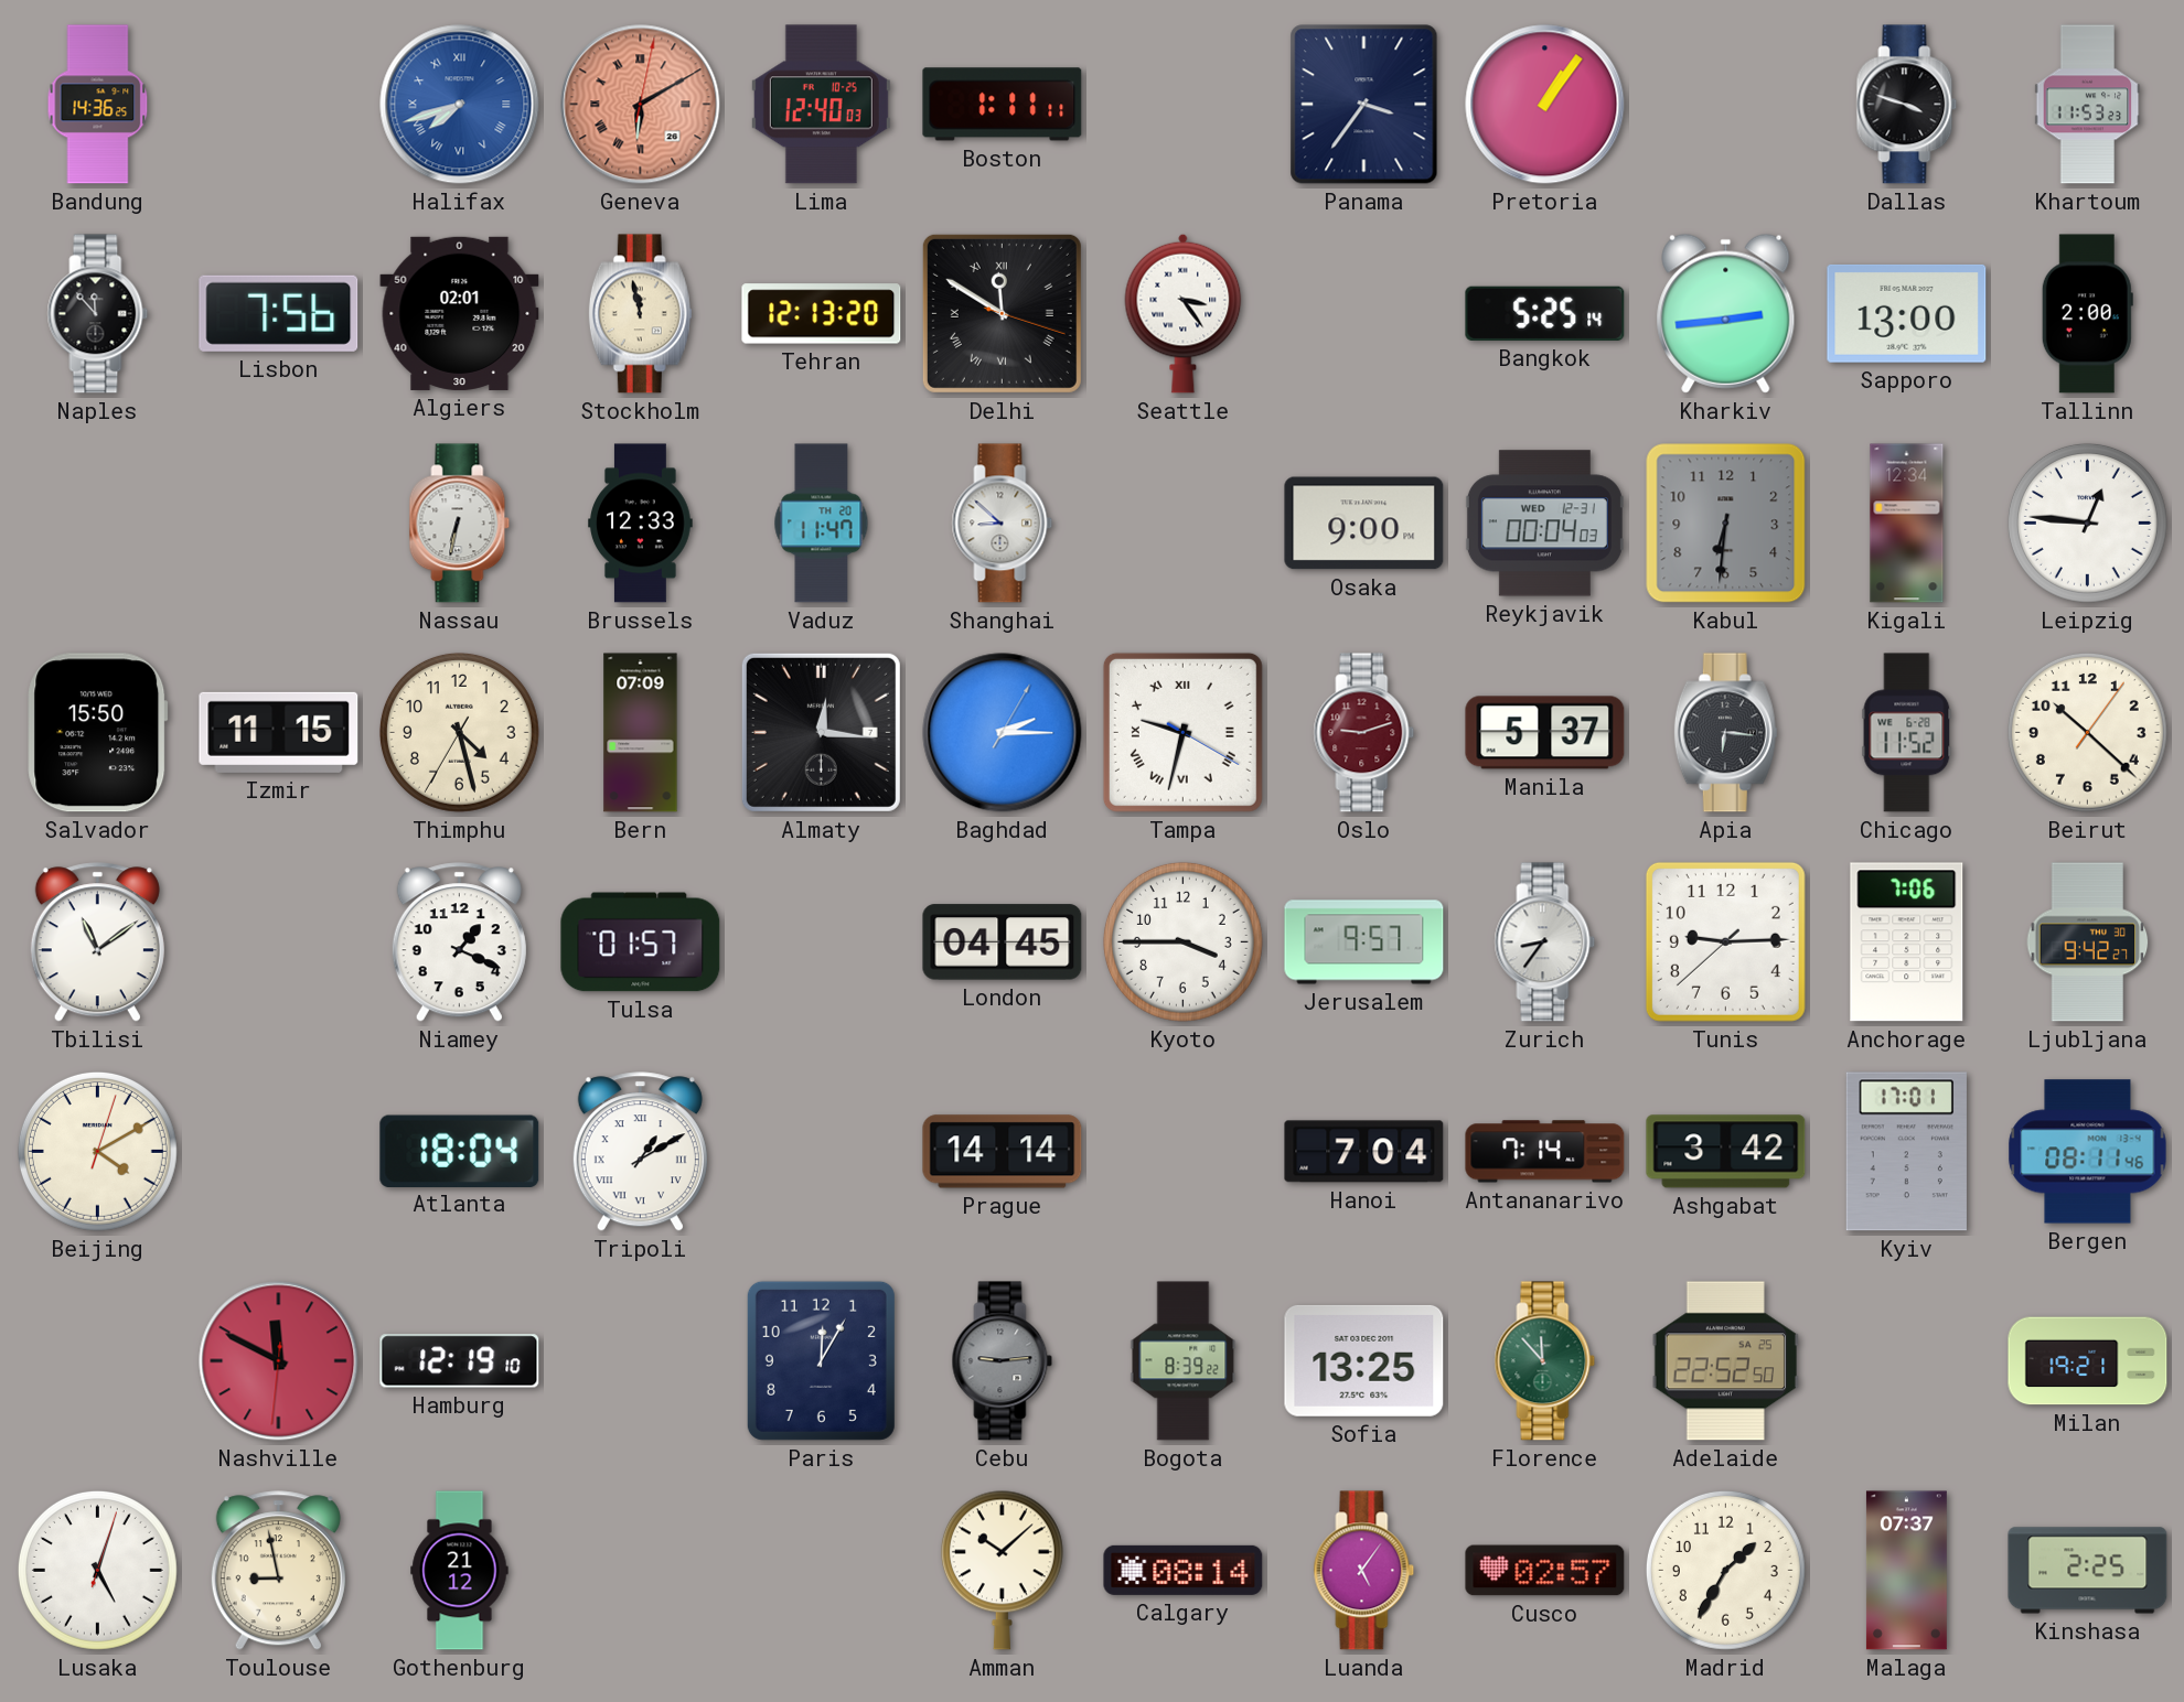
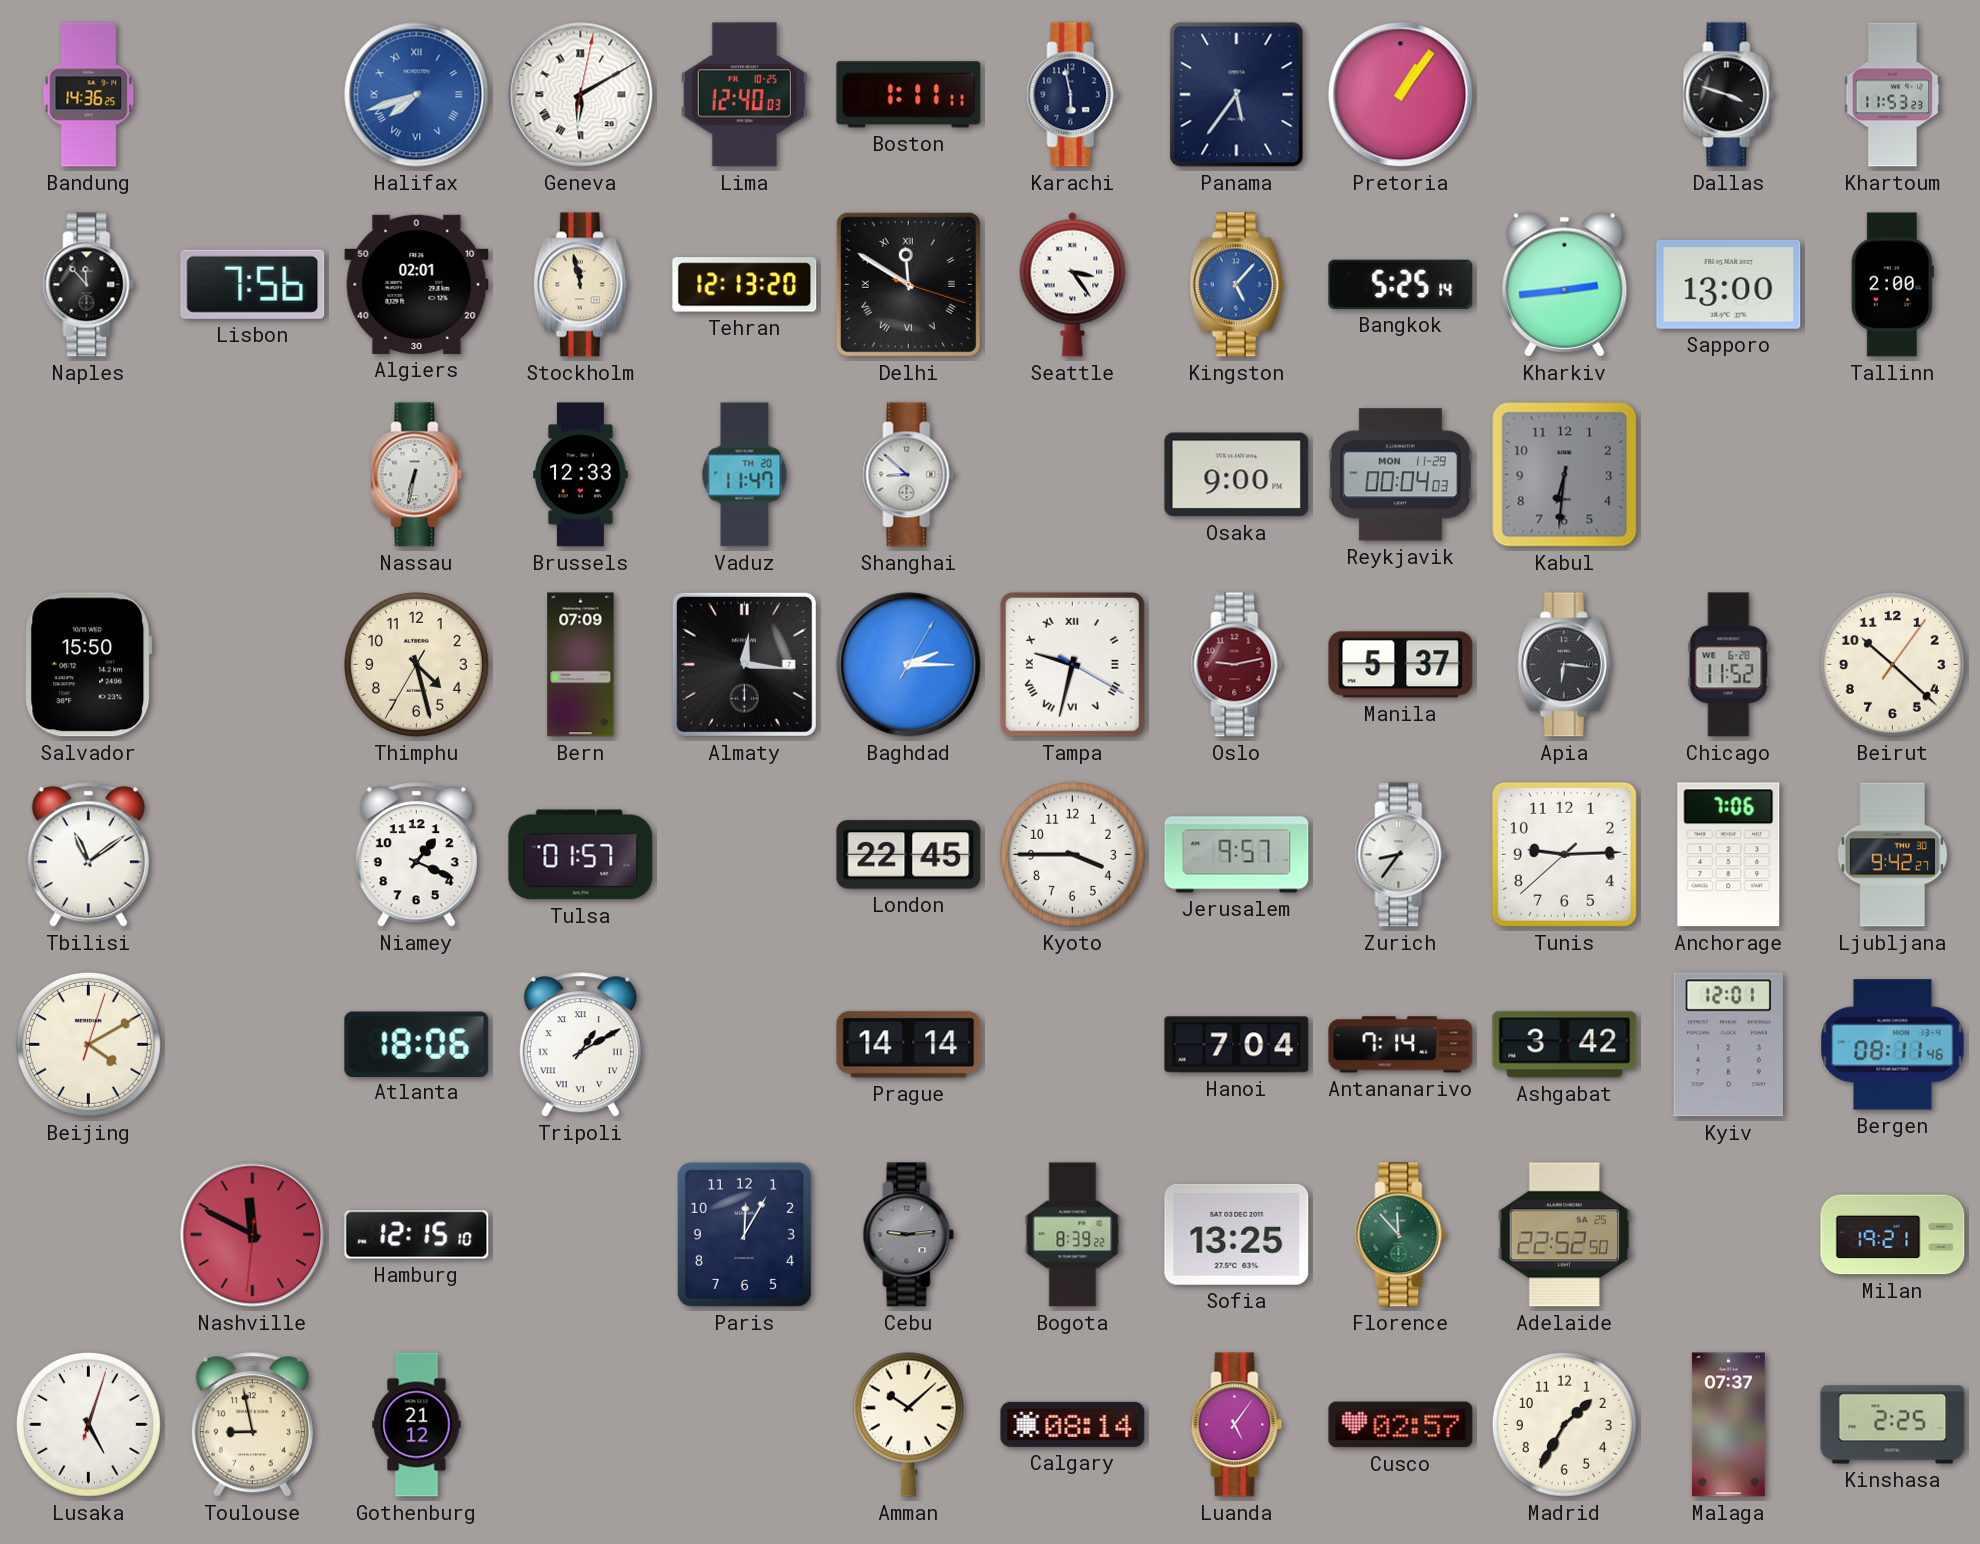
Geneva dial: salmon -> white (581, 95)
Karachi: none -> 5:58 (1073, 95)
Panama: 3:36 -> 5:36 (1237, 95)
Kingston: none -> 5:07 (1236, 285)
Reykjavik date: WED 12-31 -> MON 11-29 (1400, 475)
Kigali: 12:34 -> none (1907, 524)
Leipzig: 12:46 -> none (2087, 523)
Izmir: 11:15 -> none (279, 732)
Oslo: 9:12 -> 9:13 (1237, 665)
London: 04:45 -> 22:45 (909, 855)
Atlanta: 18:04 -> 18:06 (417, 1044)
Kyiv: 17:01 -> 12:01 (1728, 1045)
Hamburg: 12:19 -> 12:15 (417, 1235)
